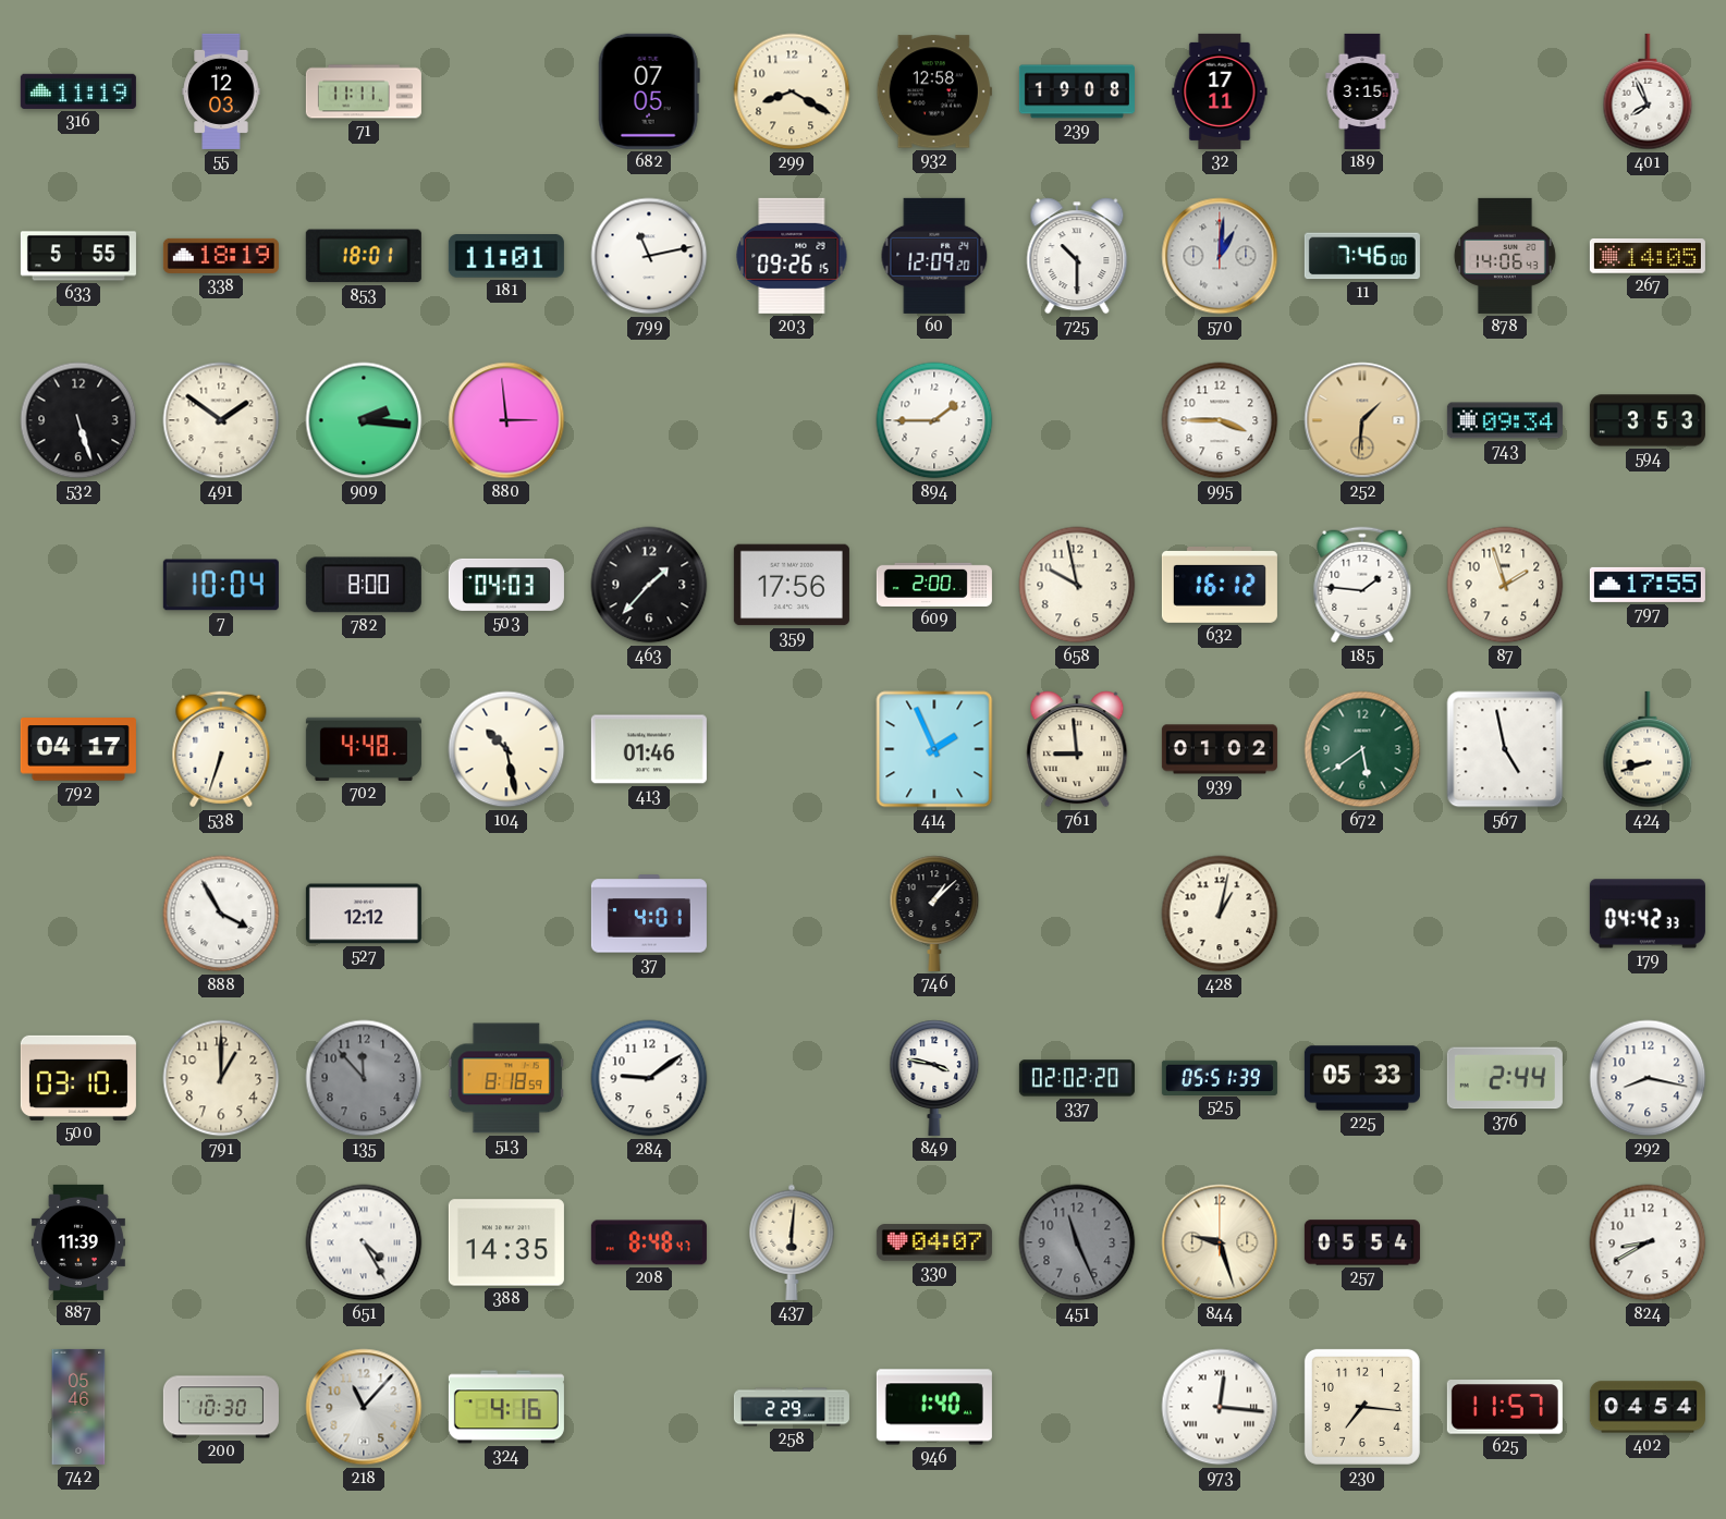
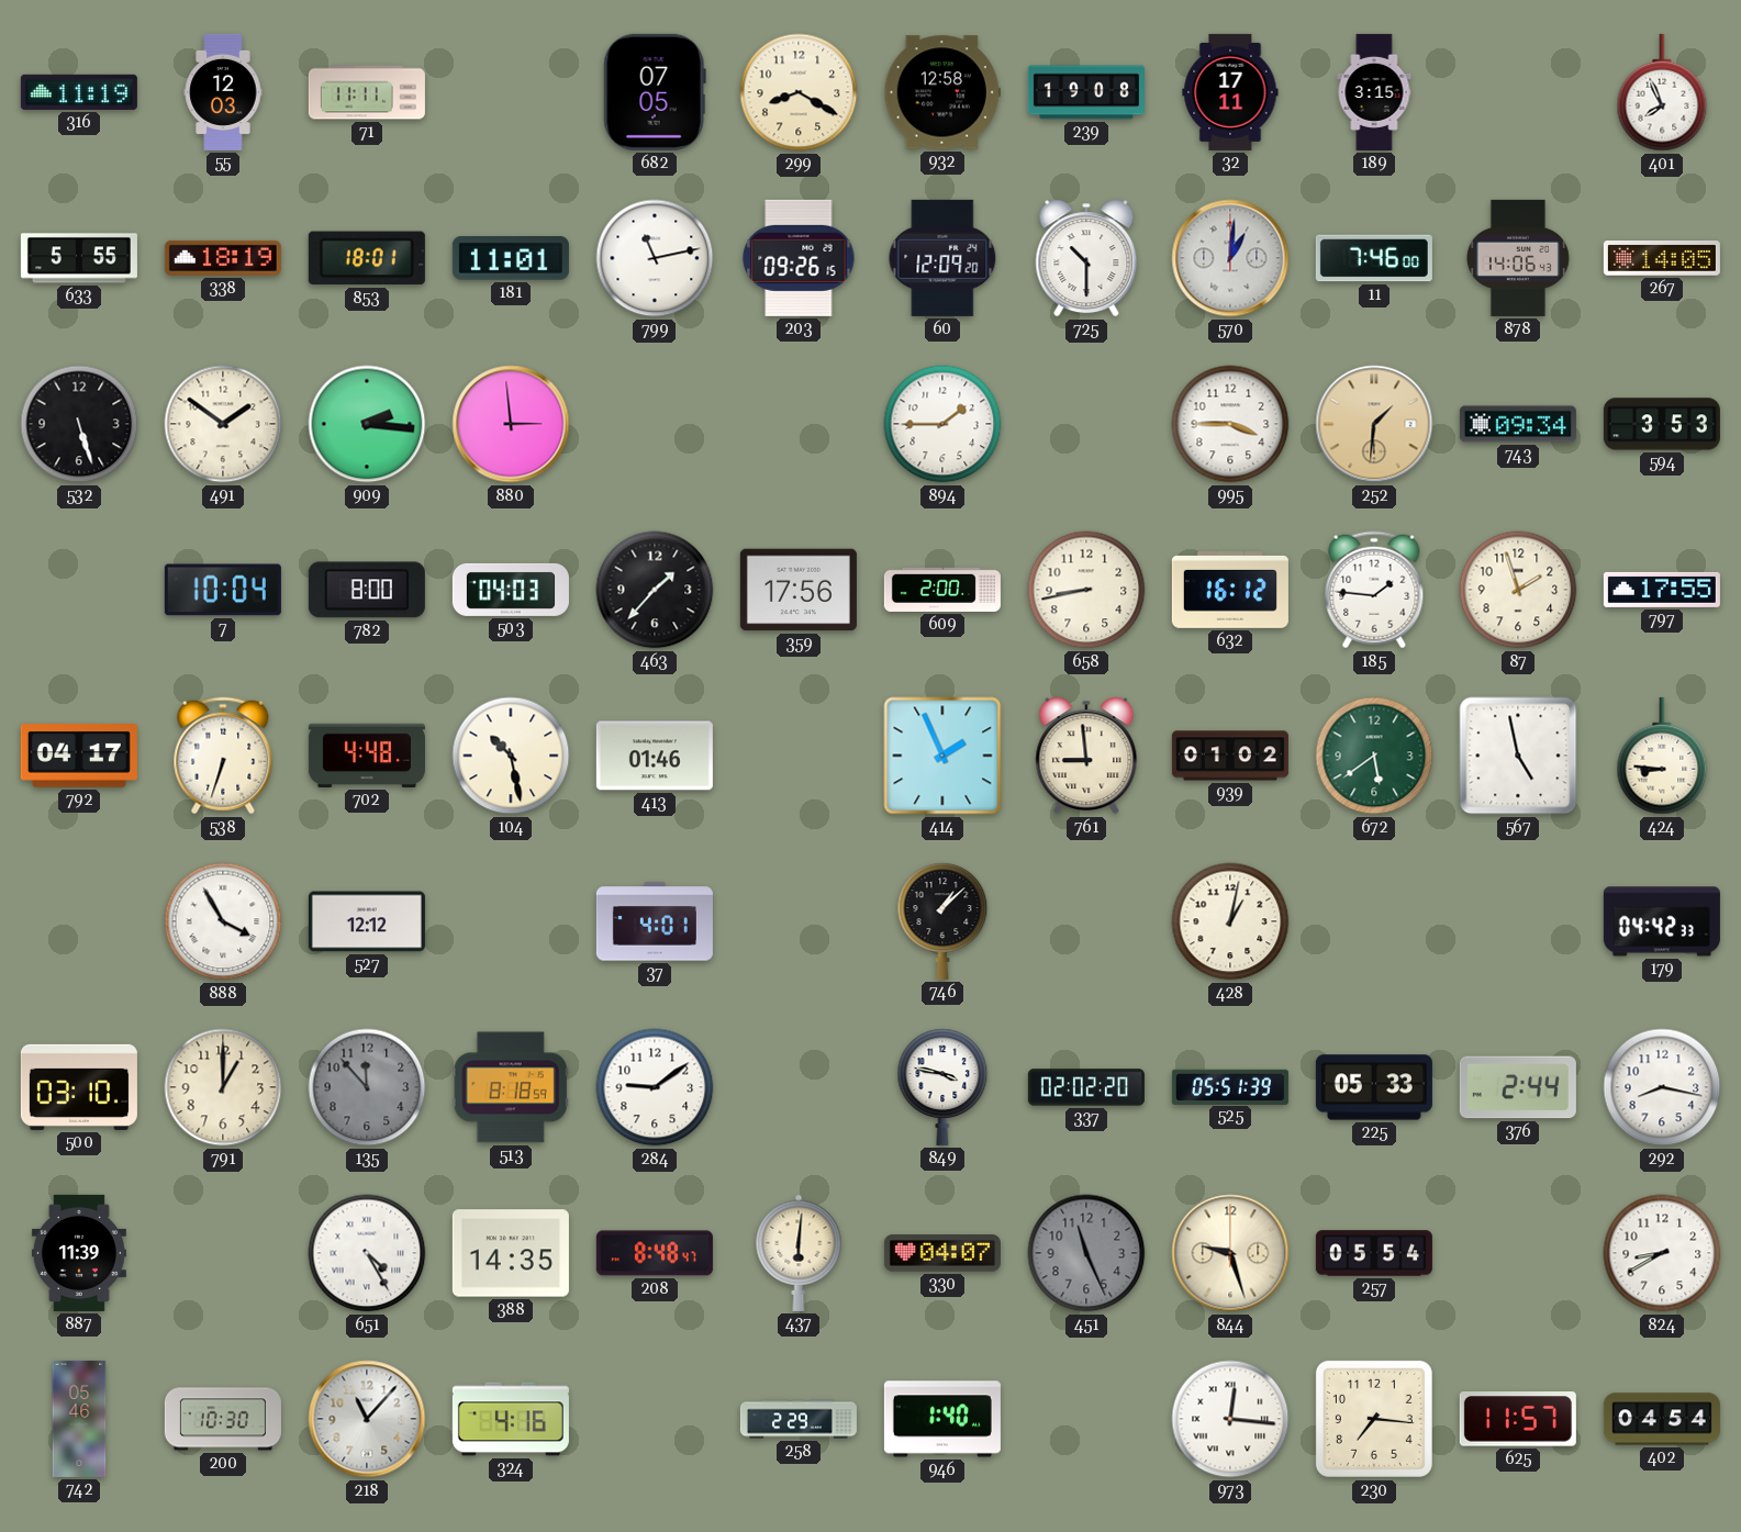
658: 9:58 -> 8:43 (1086, 590)
424: 8:42 -> 8:46 (1662, 756)
